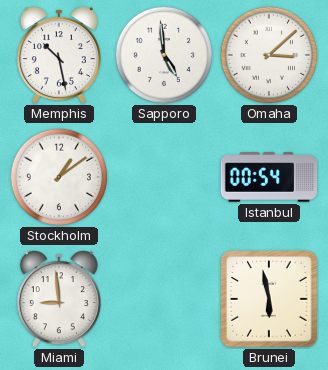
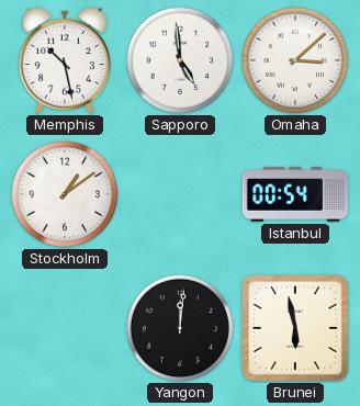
Miami: 8:59 -> none (59, 299)
Yangon: none -> 12:01 (179, 327)
